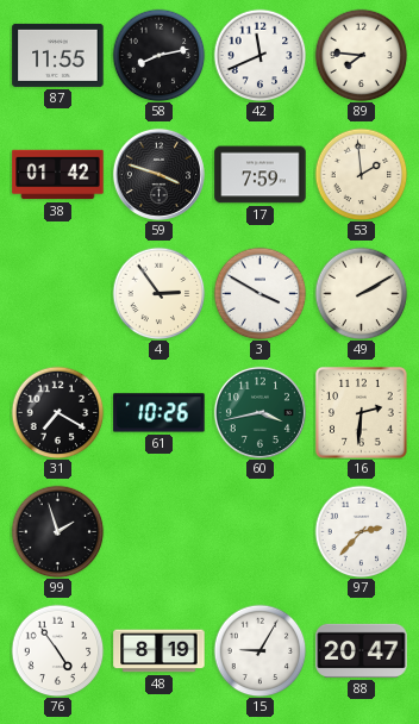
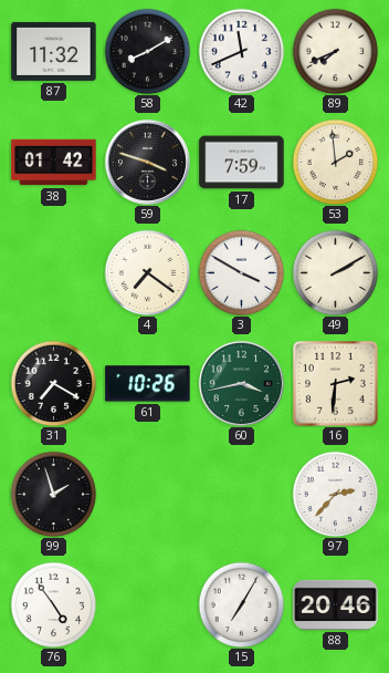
87: 11:55 -> 11:32 (54, 51)
58: 8:13 -> 8:10 (147, 51)
89: 7:46 -> 7:41 (335, 51)
4: 2:54 -> 7:21 (147, 272)
48: 8:19 -> none (160, 651)
15: 9:05 -> 7:05 (241, 604)
88: 20:47 -> 20:46 (336, 604)
